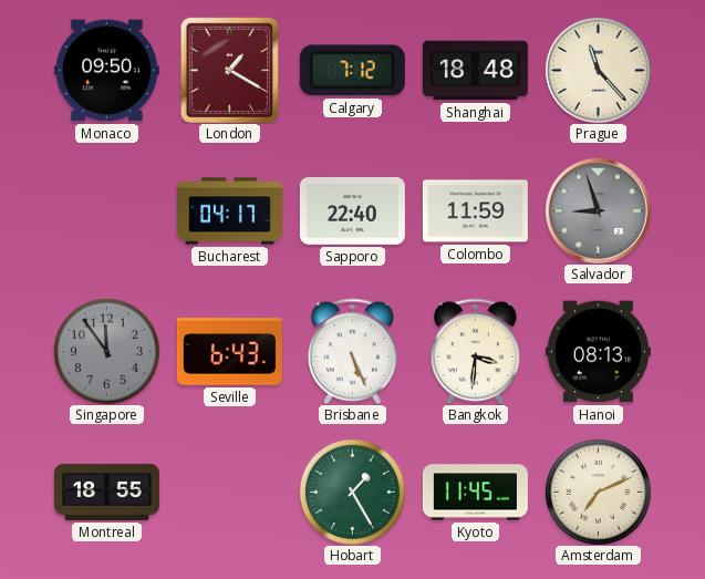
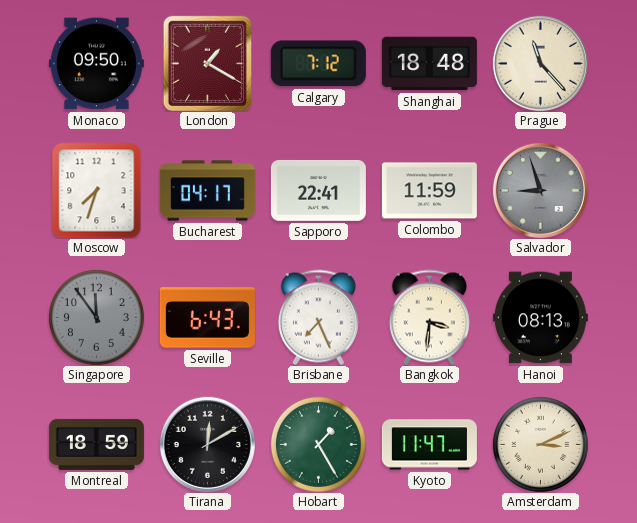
Moscow: none -> 7:33 (97, 190)
Sapporo: 22:40 -> 22:41 (318, 190)
Brisbane: 5:26 -> 7:26 (318, 317)
Montreal: 18:55 -> 18:59 (96, 444)
Tirana: none -> 12:10 (207, 444)
Kyoto: 11:45 -> 11:47 (429, 445)
Amsterdam: 7:11 -> 3:11 (540, 444)
